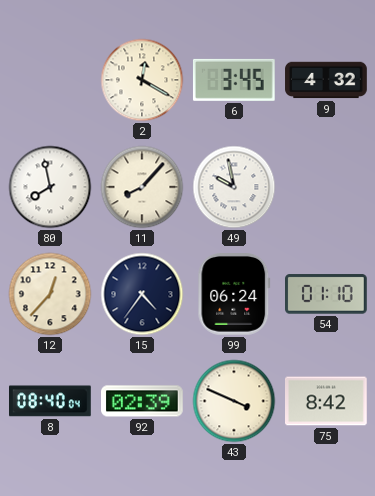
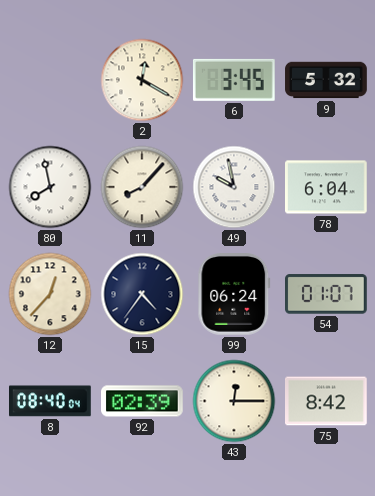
9: 4:32 -> 5:32 (326, 80)
78: none -> 6:04 (327, 187)
54: 01:10 -> 01:07 (327, 294)
43: 3:49 -> 12:15 (234, 401)
